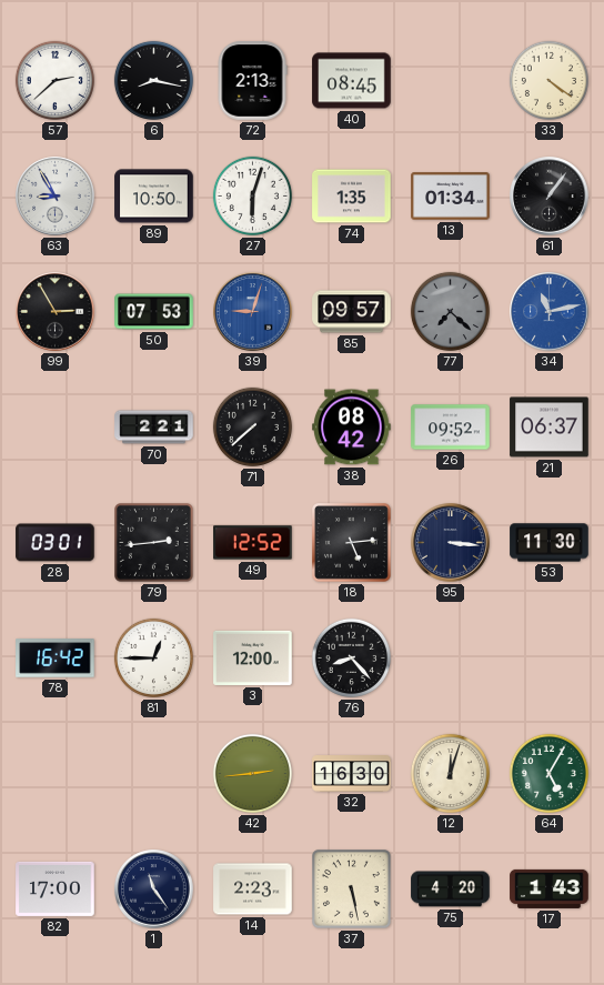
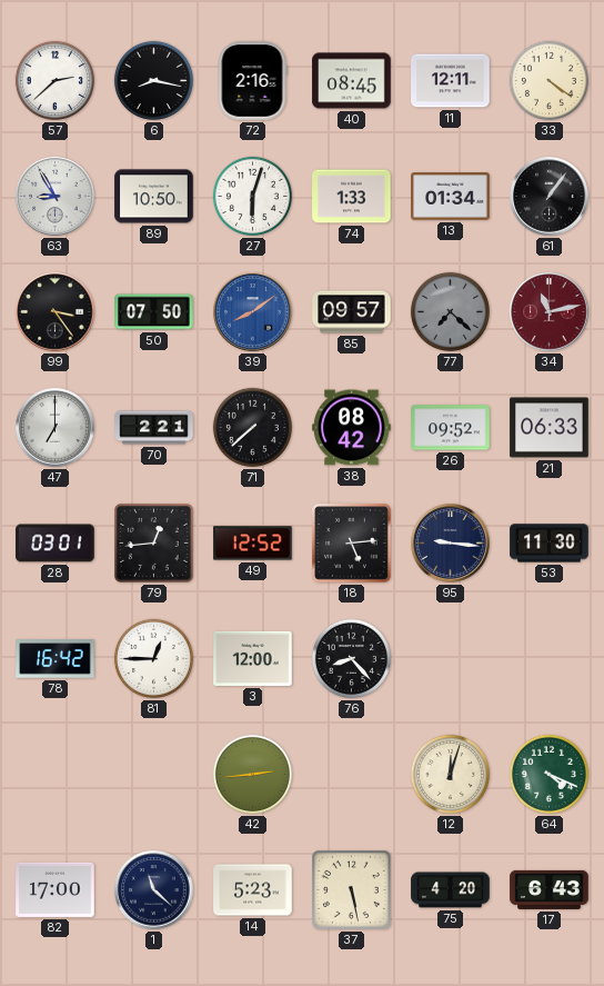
72: 2:13 -> 2:16 (252, 81)
11: none -> 12:11 (451, 81)
74: 1:35 -> 1:33 (352, 197)
99: 2:55 -> 3:24 (56, 312)
50: 07:53 -> 07:50 (154, 312)
39: 9:03 -> 8:09 (253, 312)
34 dial: blue -> burgundy (550, 312)
47: none -> 7:00 (56, 428)
21: 06:37 -> 06:33 (550, 428)
79: 2:44 -> 12:44 (154, 544)
95: 3:16 -> 9:16 (451, 544)
32: 16:30 -> none (352, 774)
64: 5:05 -> 4:19 (548, 774)
1: 11:24 -> 11:22 (154, 890)
14: 2:23 -> 5:23 (253, 890)
17: 1:43 -> 6:43 (550, 889)
